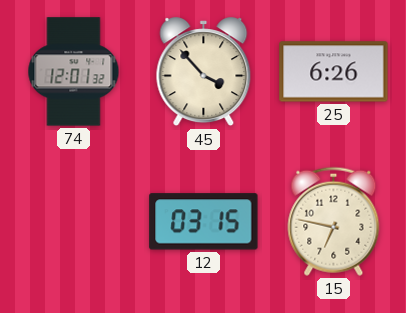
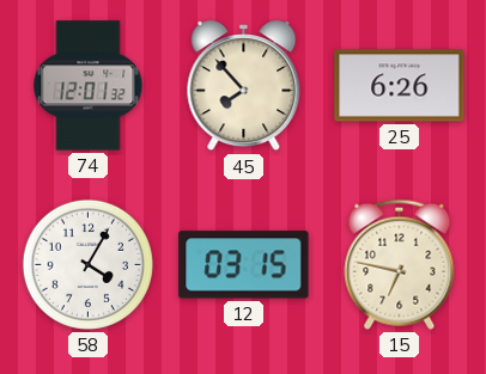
45: 3:53 -> 7:53 (244, 86)
58: none -> 4:05 (87, 264)
